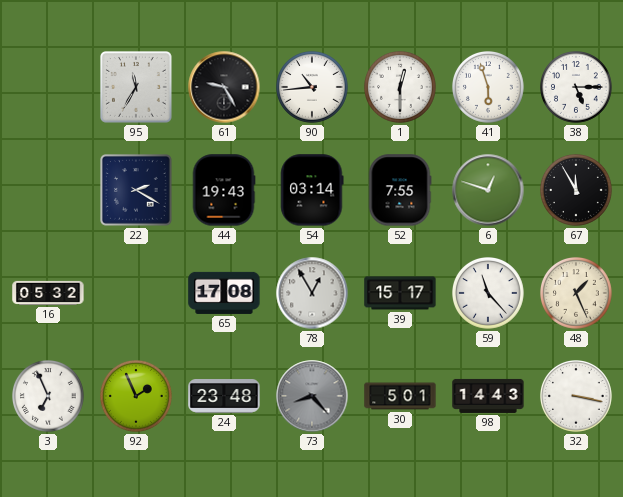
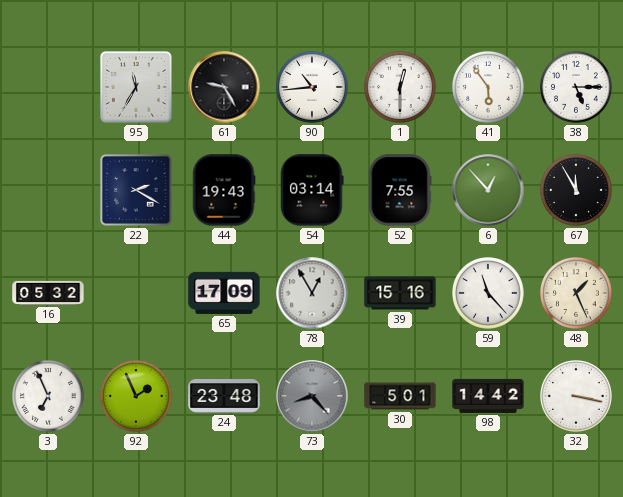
41: 5:57 -> 5:54 (489, 88)
6: 12:48 -> 12:53 (488, 190)
65: 17:08 -> 17:09 (224, 293)
39: 15:17 -> 15:16 (400, 293)
98: 14:43 -> 14:42 (488, 396)
